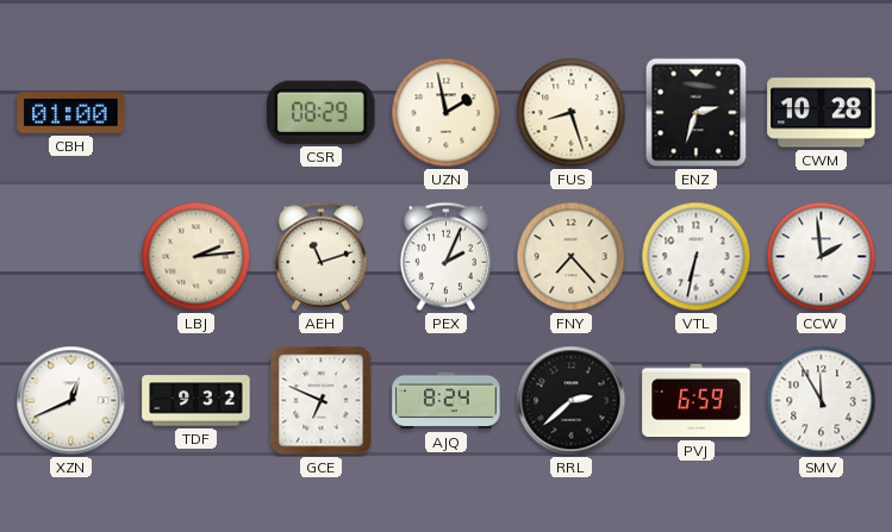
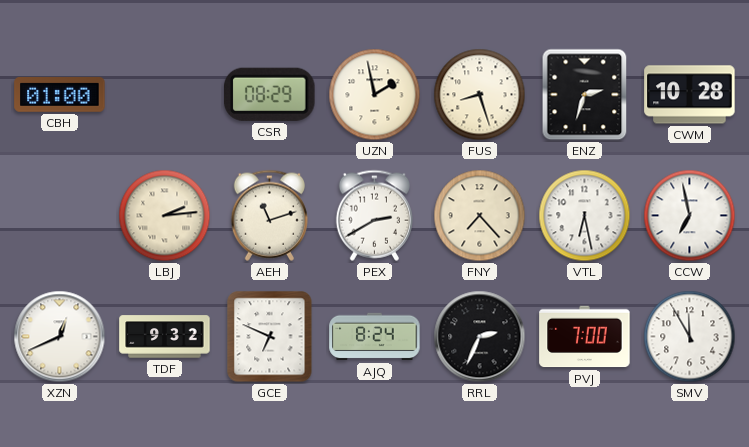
PEX: 2:04 -> 2:40 (374, 215)
VTL: 6:32 -> 6:28 (585, 216)
CCW: 1:59 -> 6:58 (690, 216)
RRL: 2:38 -> 2:34 (480, 337)
PVJ: 6:59 -> 7:00 (585, 337)
